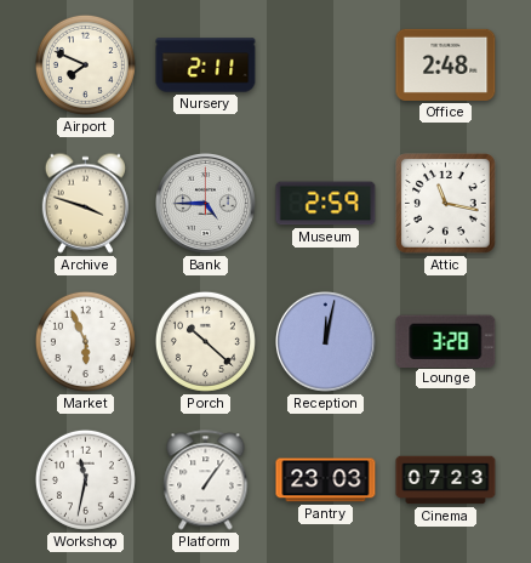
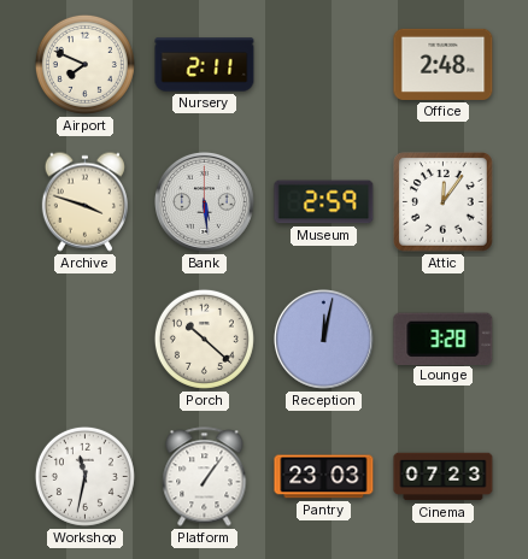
Bank: 4:45 -> 5:29 (205, 202)
Attic: 11:17 -> 12:06 (444, 202)
Market: 5:56 -> none (85, 341)
